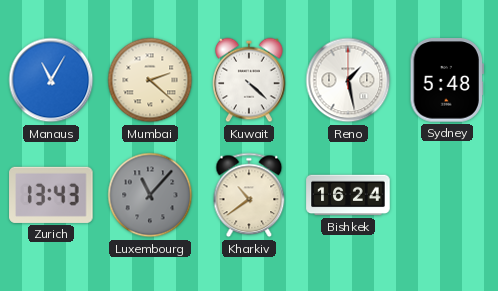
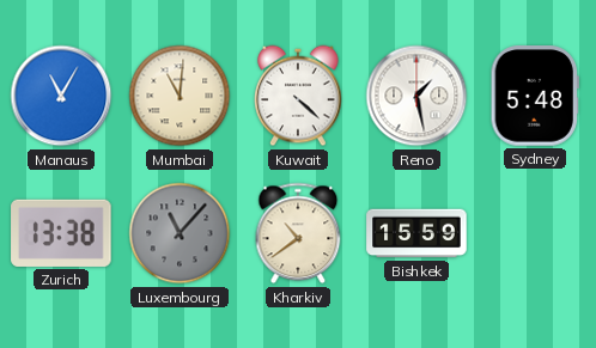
Mumbai: 2:22 -> 11:01 (180, 96)
Zurich: 13:43 -> 13:38 (61, 233)
Bishkek: 16:24 -> 15:59 (416, 233)
